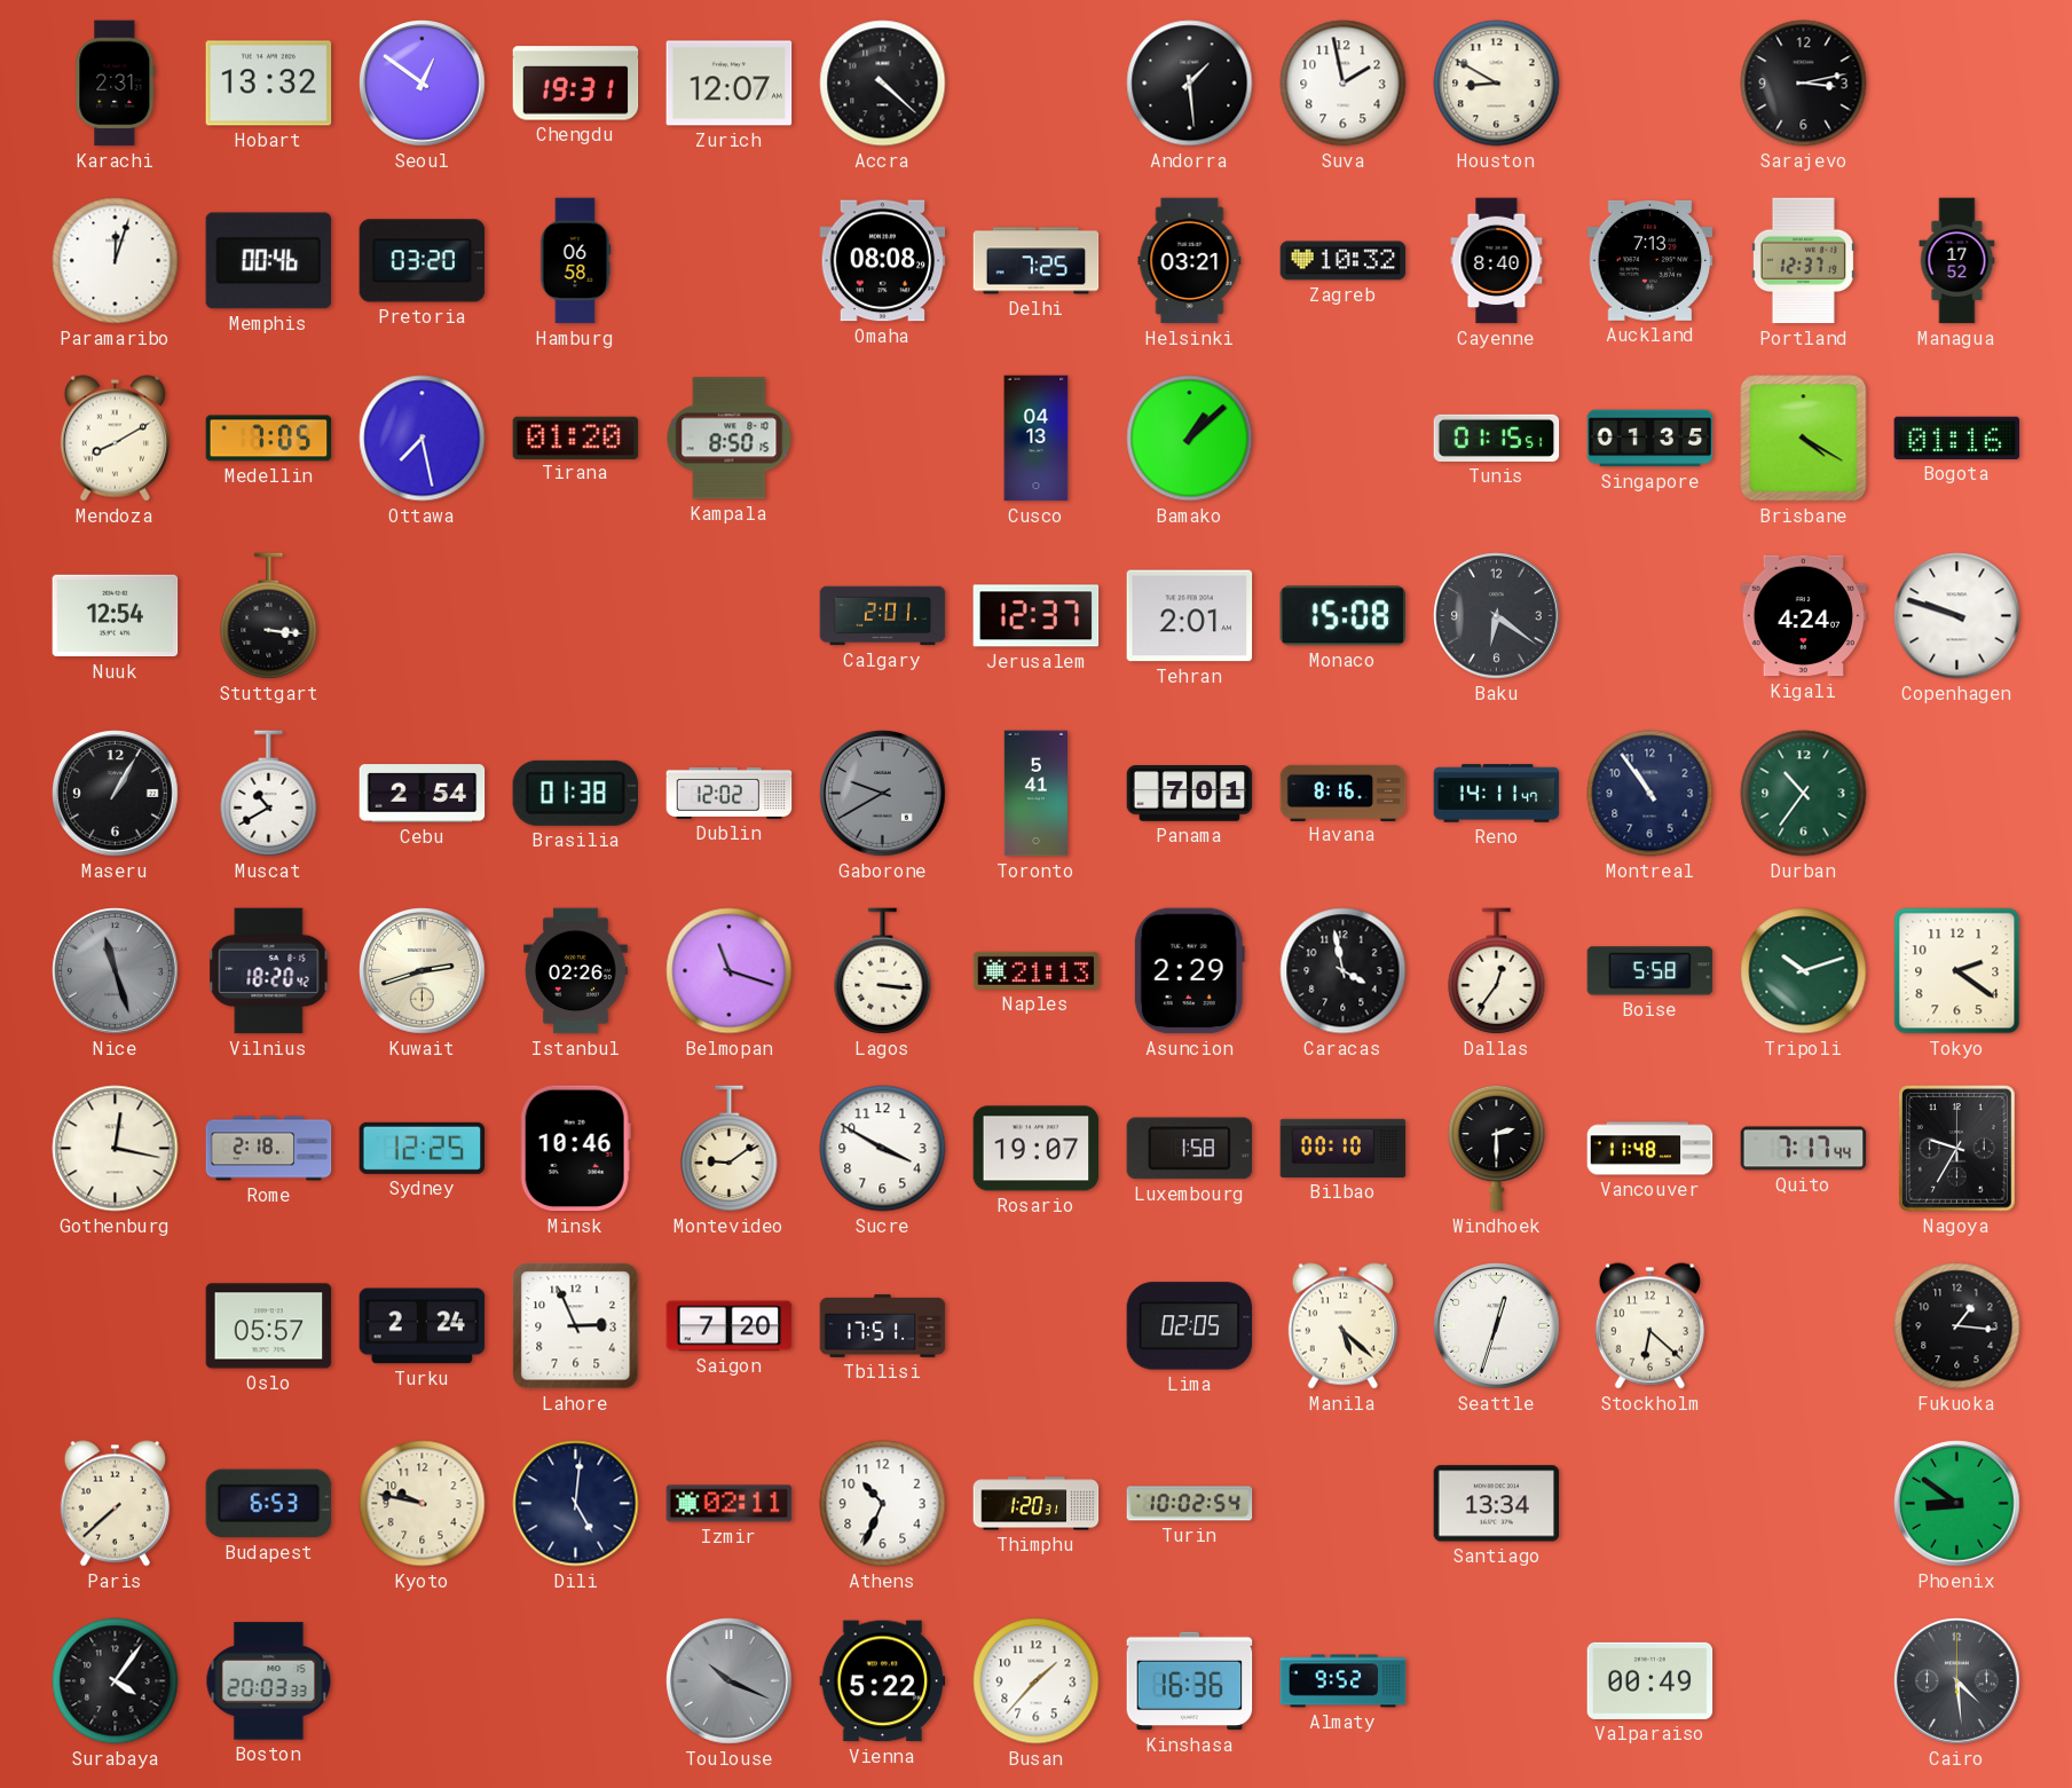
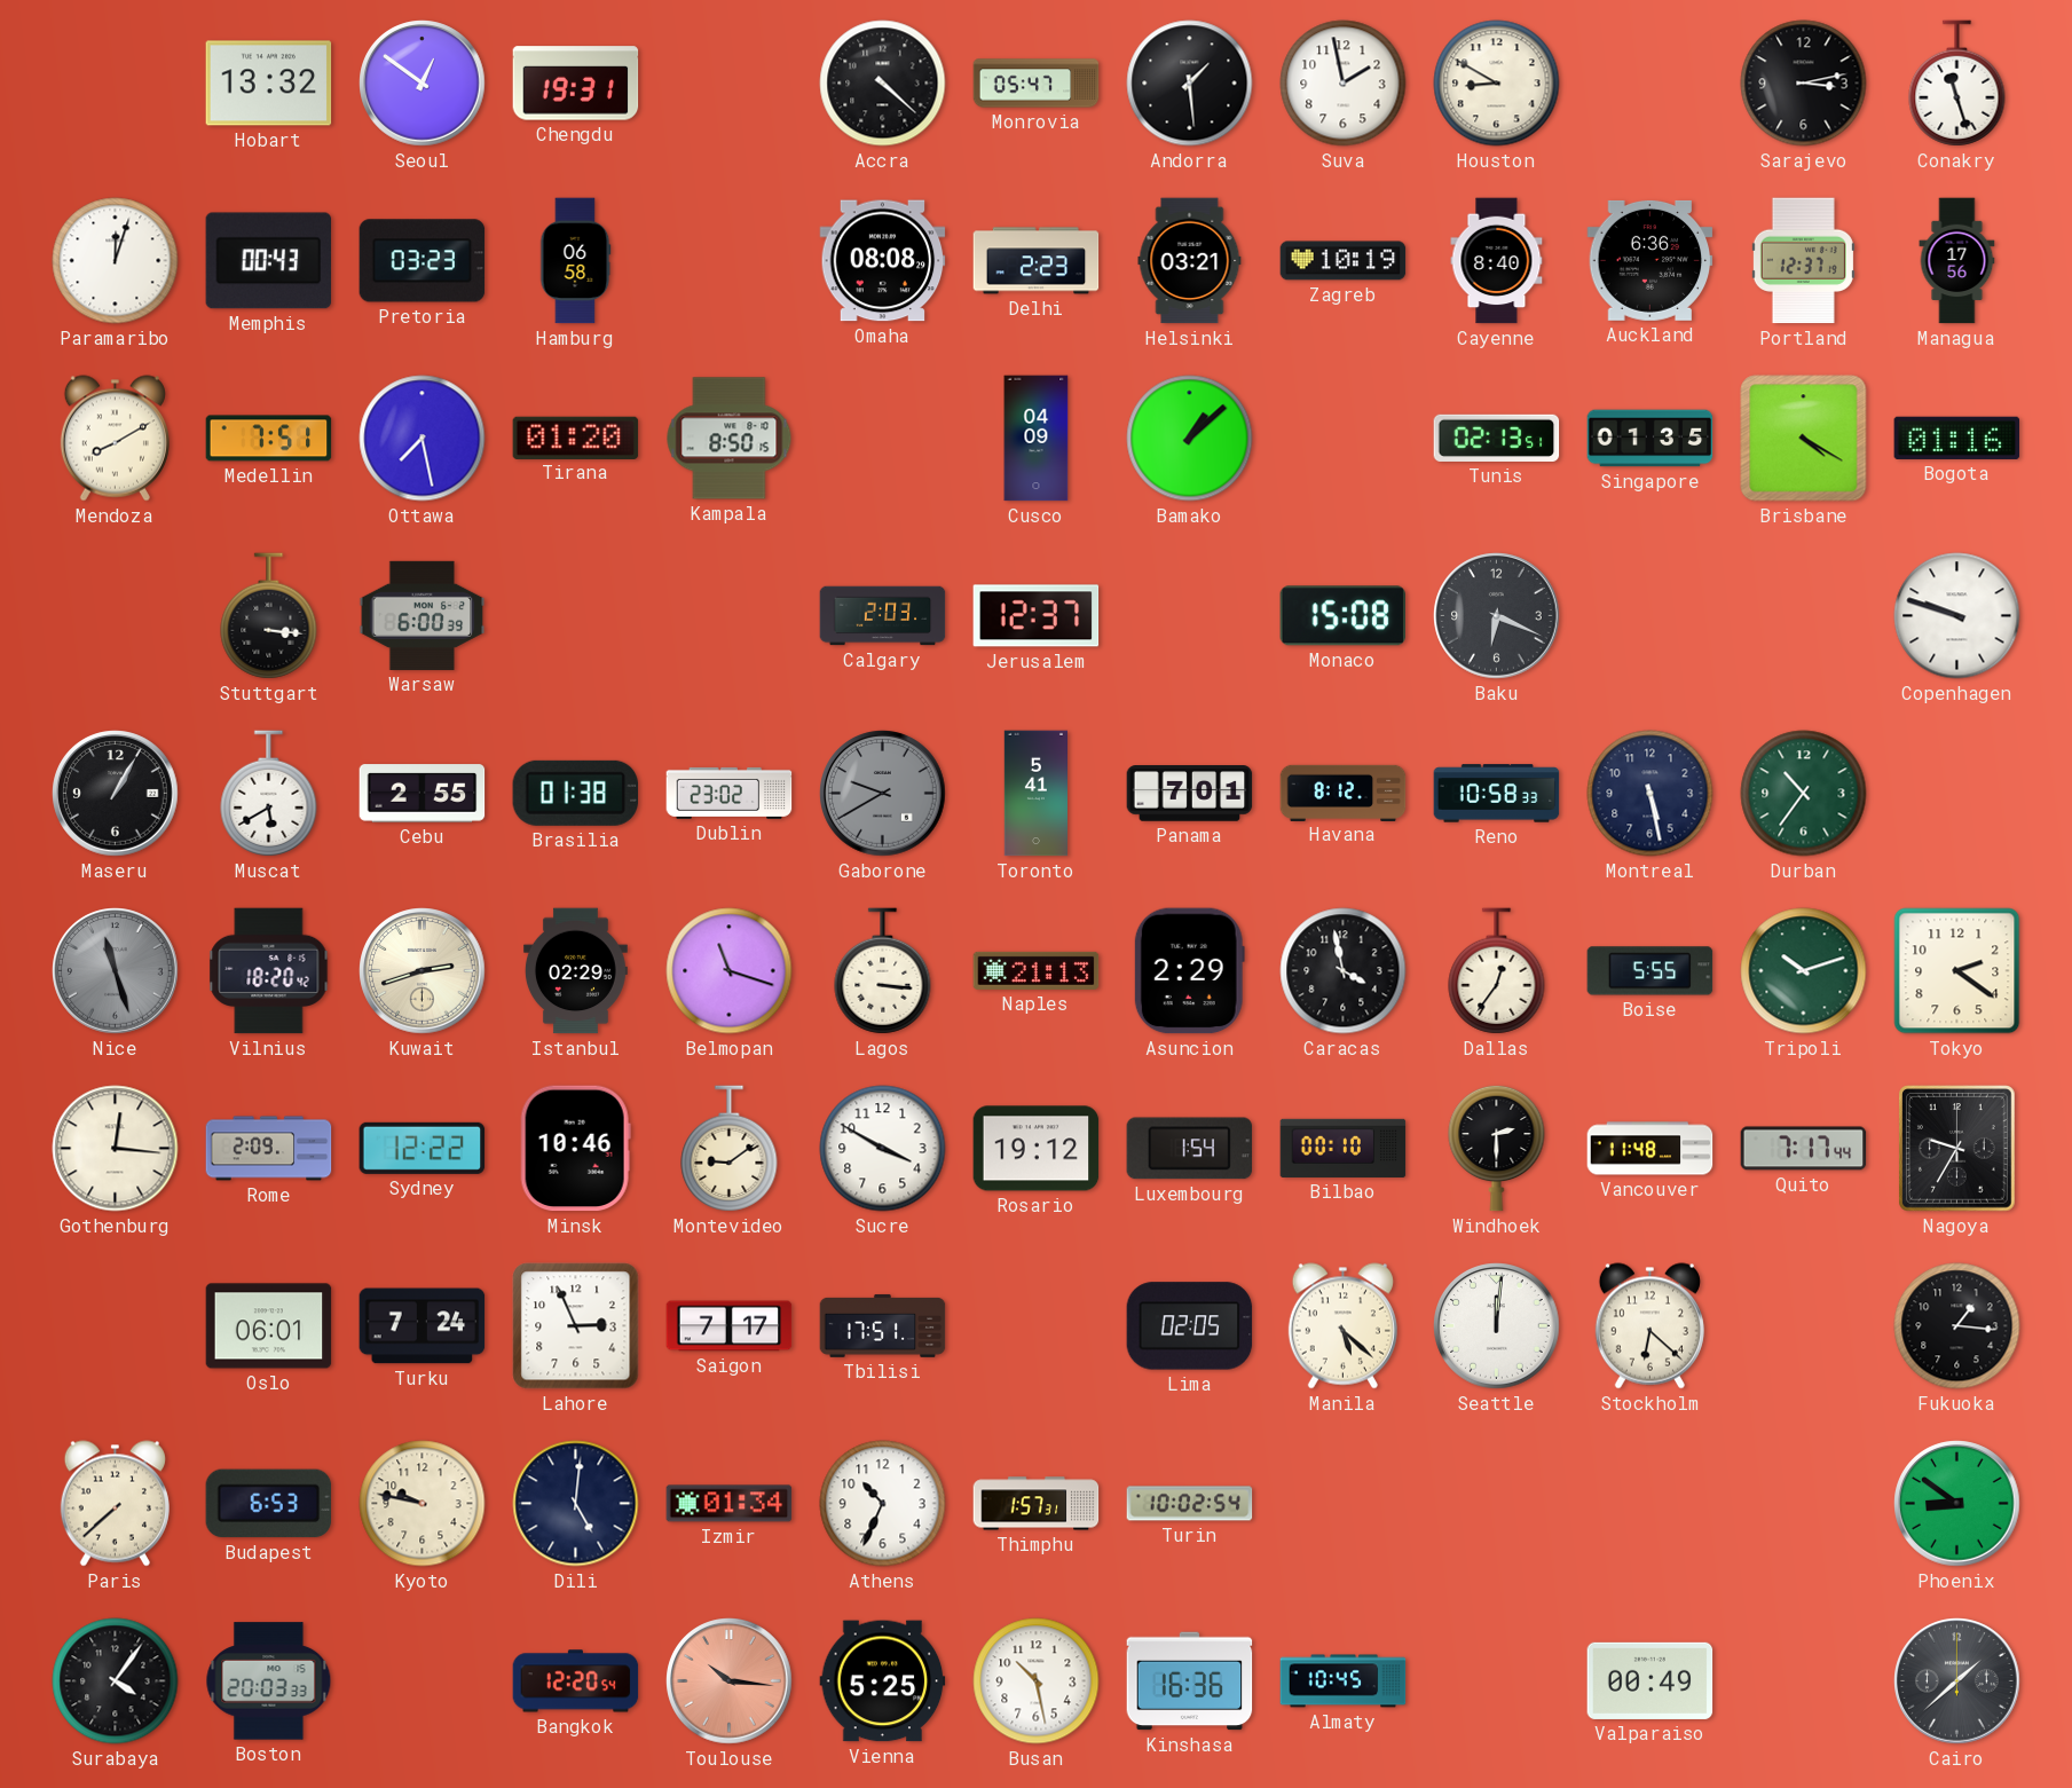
Karachi: 2:31 -> none (116, 84)
Zurich: 12:07 -> none (730, 84)
Monrovia: none -> 05:47 (1037, 84)
Conakry: none -> 11:27 (1957, 84)
Memphis: 00:46 -> 00:43 (269, 261)
Pretoria: 03:20 -> 03:23 (423, 261)
Delhi: 7:25 -> 2:23 (1037, 261)
Zagreb: 10:32 -> 10:19 (1344, 261)
Auckland: 7:13 -> 6:36 (1650, 260)
Managua: 17:52 -> 17:56 (1957, 261)
Medellin: 7:05 -> 7:51 (269, 439)
Cusco: 04:13 -> 04:09 (1037, 439)
Tunis: 01:15 -> 02:13 (1497, 438)
Nuuk: 12:54 -> none (116, 616)
Warsaw: none -> 6:00 (423, 615)
Calgary: 2:01 -> 2:03 (883, 616)
Tehran: 2:01 -> none (1190, 616)
Baku: 6:21 -> 6:19 (1497, 616)
Kigali: 4:24 -> none (1804, 616)
Muscat: 10:40 -> 5:40 (269, 794)
Cebu: 2:54 -> 2:55 (423, 794)
Dublin: 12:02 -> 23:02 (730, 793)
Havana: 8:16 -> 8:12 (1344, 793)
Reno: 14:11 -> 10:58 (1497, 794)
Montreal: 10:54 -> 5:28 (1650, 794)
Istanbul: 02:26 -> 02:29 (575, 971)
Boise: 5:58 -> 5:55 (1650, 971)
Gothenburg: 12:17 -> 12:16 (116, 1149)
Rome: 2:18 -> 2:09 (269, 1149)
Sydney: 12:25 -> 12:22 (423, 1148)
Rosario: 19:07 -> 19:12 (1037, 1149)
Luxembourg: 1:58 -> 1:54 (1190, 1149)
Oslo: 05:57 -> 06:01 (269, 1326)
Turku: 2:24 -> 7:24 (423, 1326)
Saigon: 7:20 -> 7:17 (730, 1326)
Seattle: 12:33 -> 12:01 (1497, 1326)
Izmir: 02:11 -> 01:34 (730, 1504)
Thimphu: 1:20 -> 1:57 (1037, 1504)
Santiago: 13:34 -> none (1497, 1504)
Bangkok: none -> 12:20 (576, 1681)
Toulouse: 10:19 -> 10:16 (730, 1681)
Toulouse dial: grey -> salmon (730, 1681)
Vienna: 5:22 -> 5:25 (883, 1681)
Busan: 1:37 -> 10:28 (1037, 1681)
Almaty: 9:52 -> 10:45 (1344, 1681)
Cairo: 4:29 -> 1:38 (1957, 1681)
